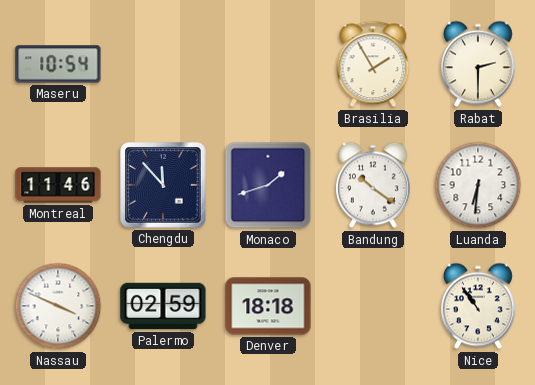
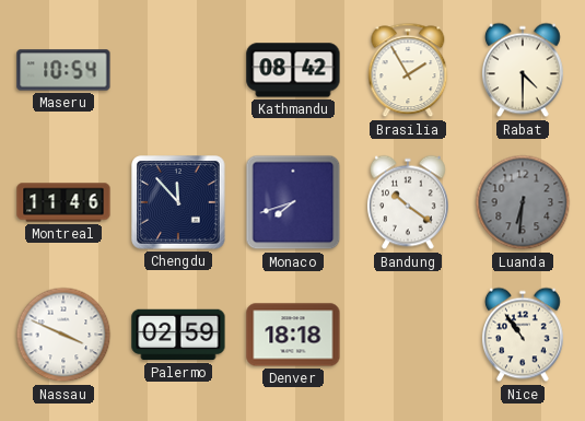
Kathmandu: none -> 08:42 (293, 70)
Rabat: 2:30 -> 4:30 (523, 70)
Monaco: 1:42 -> 7:42 (293, 202)
Luanda dial: white -> grey (523, 202)
